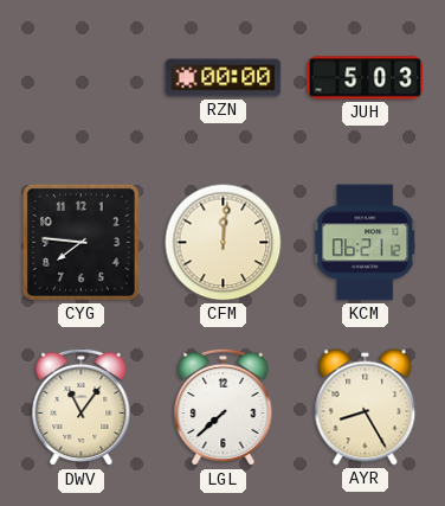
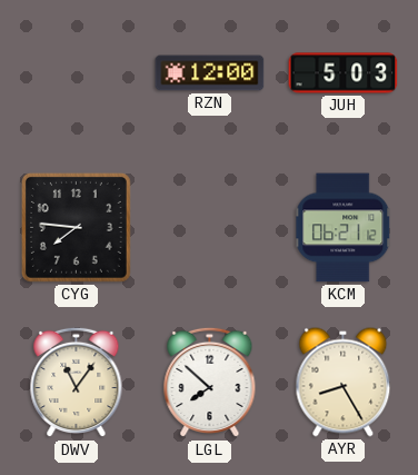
RZN: 00:00 -> 12:00 (210, 73)
CFM: 12:01 -> none (224, 243)
LGL: 7:38 -> 7:52 (210, 383)
